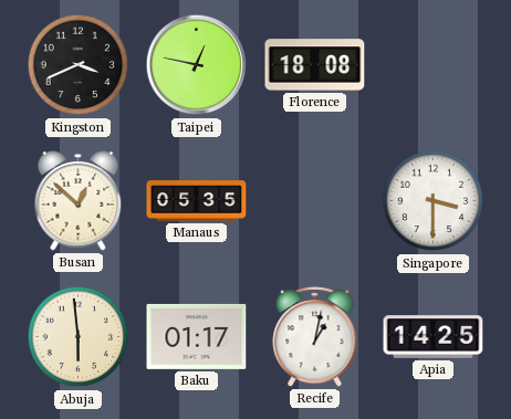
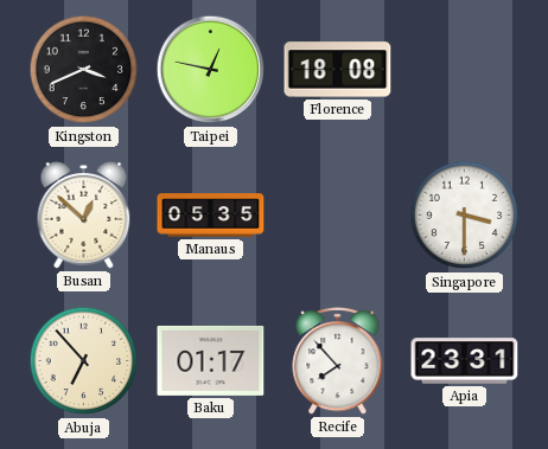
Abuja: 5:59 -> 6:53 (84, 361)
Recife: 1:02 -> 7:53 (338, 361)
Apia: 14:25 -> 23:31 (465, 361)
